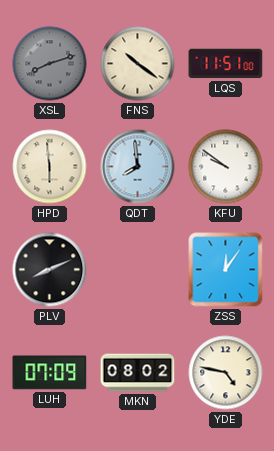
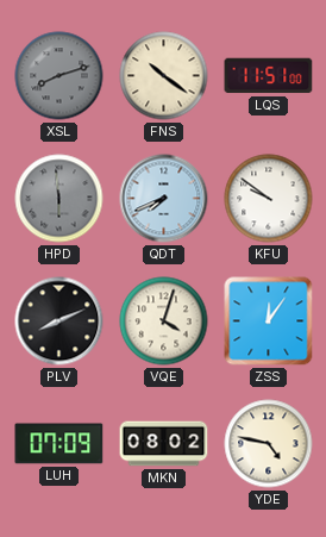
HPD dial: cream -> grey (59, 199)
QDT: 7:59 -> 7:41 (164, 199)
VQE: none -> 4:03 (164, 321)
